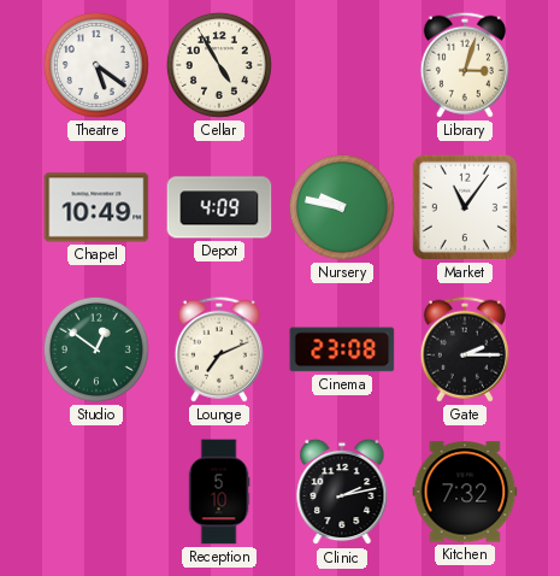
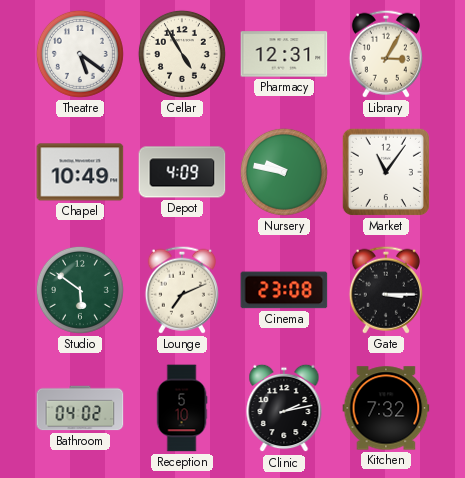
Pharmacy: none -> 12:31 (284, 54)
Library: 3:03 -> 3:05 (386, 54)
Studio: 12:51 -> 5:51 (80, 290)
Gate: 2:15 -> 3:15 (386, 290)
Bathroom: none -> 04:02 (80, 408)
